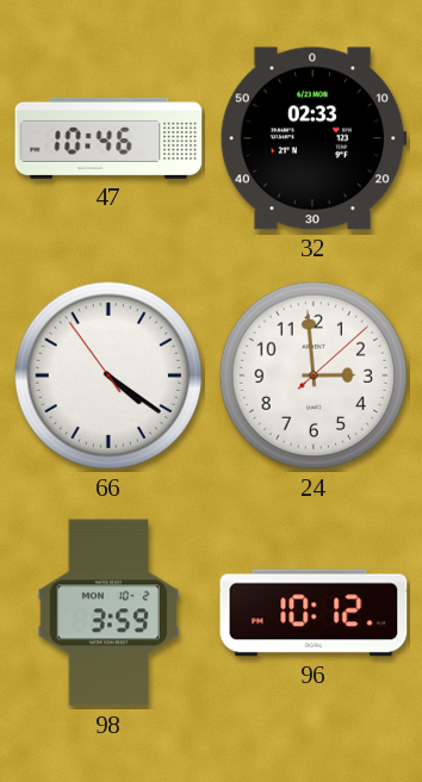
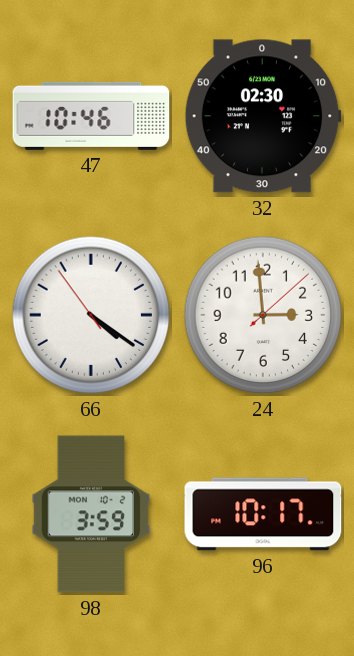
32: 02:33 -> 02:30 (263, 116)
96: 10:12 -> 10:17 (263, 514)
